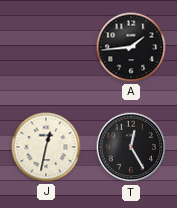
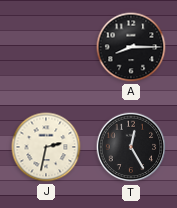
A: 1:44 -> 8:15 (131, 47)
J: 12:32 -> 2:32 (46, 147)
